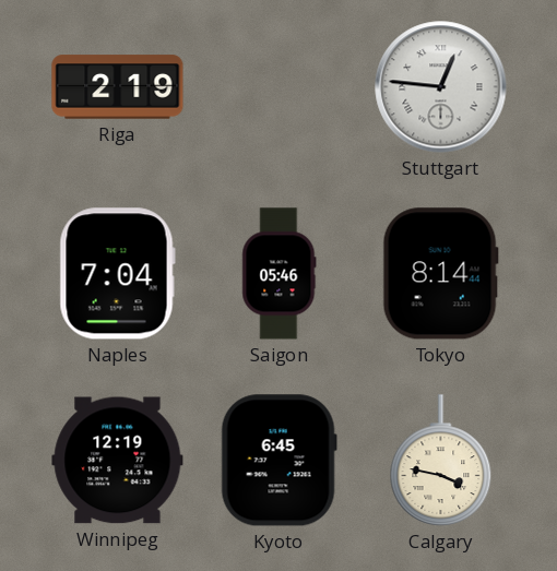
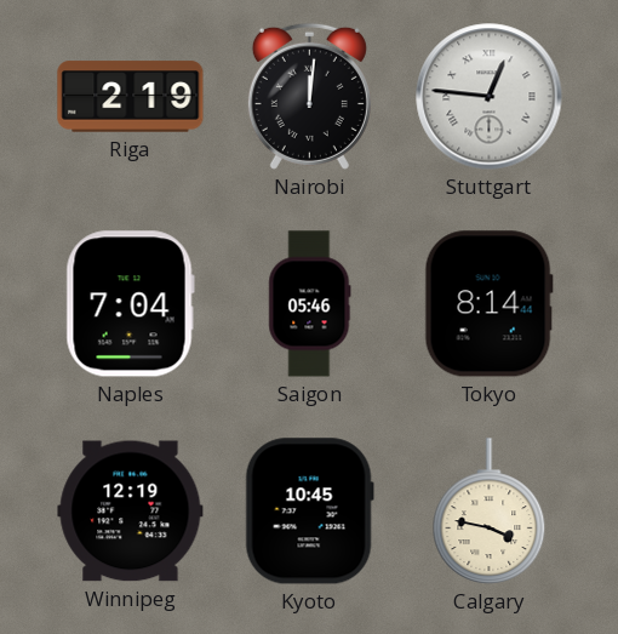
Nairobi: none -> 12:01 (309, 96)
Kyoto: 6:45 -> 10:45 (309, 512)
